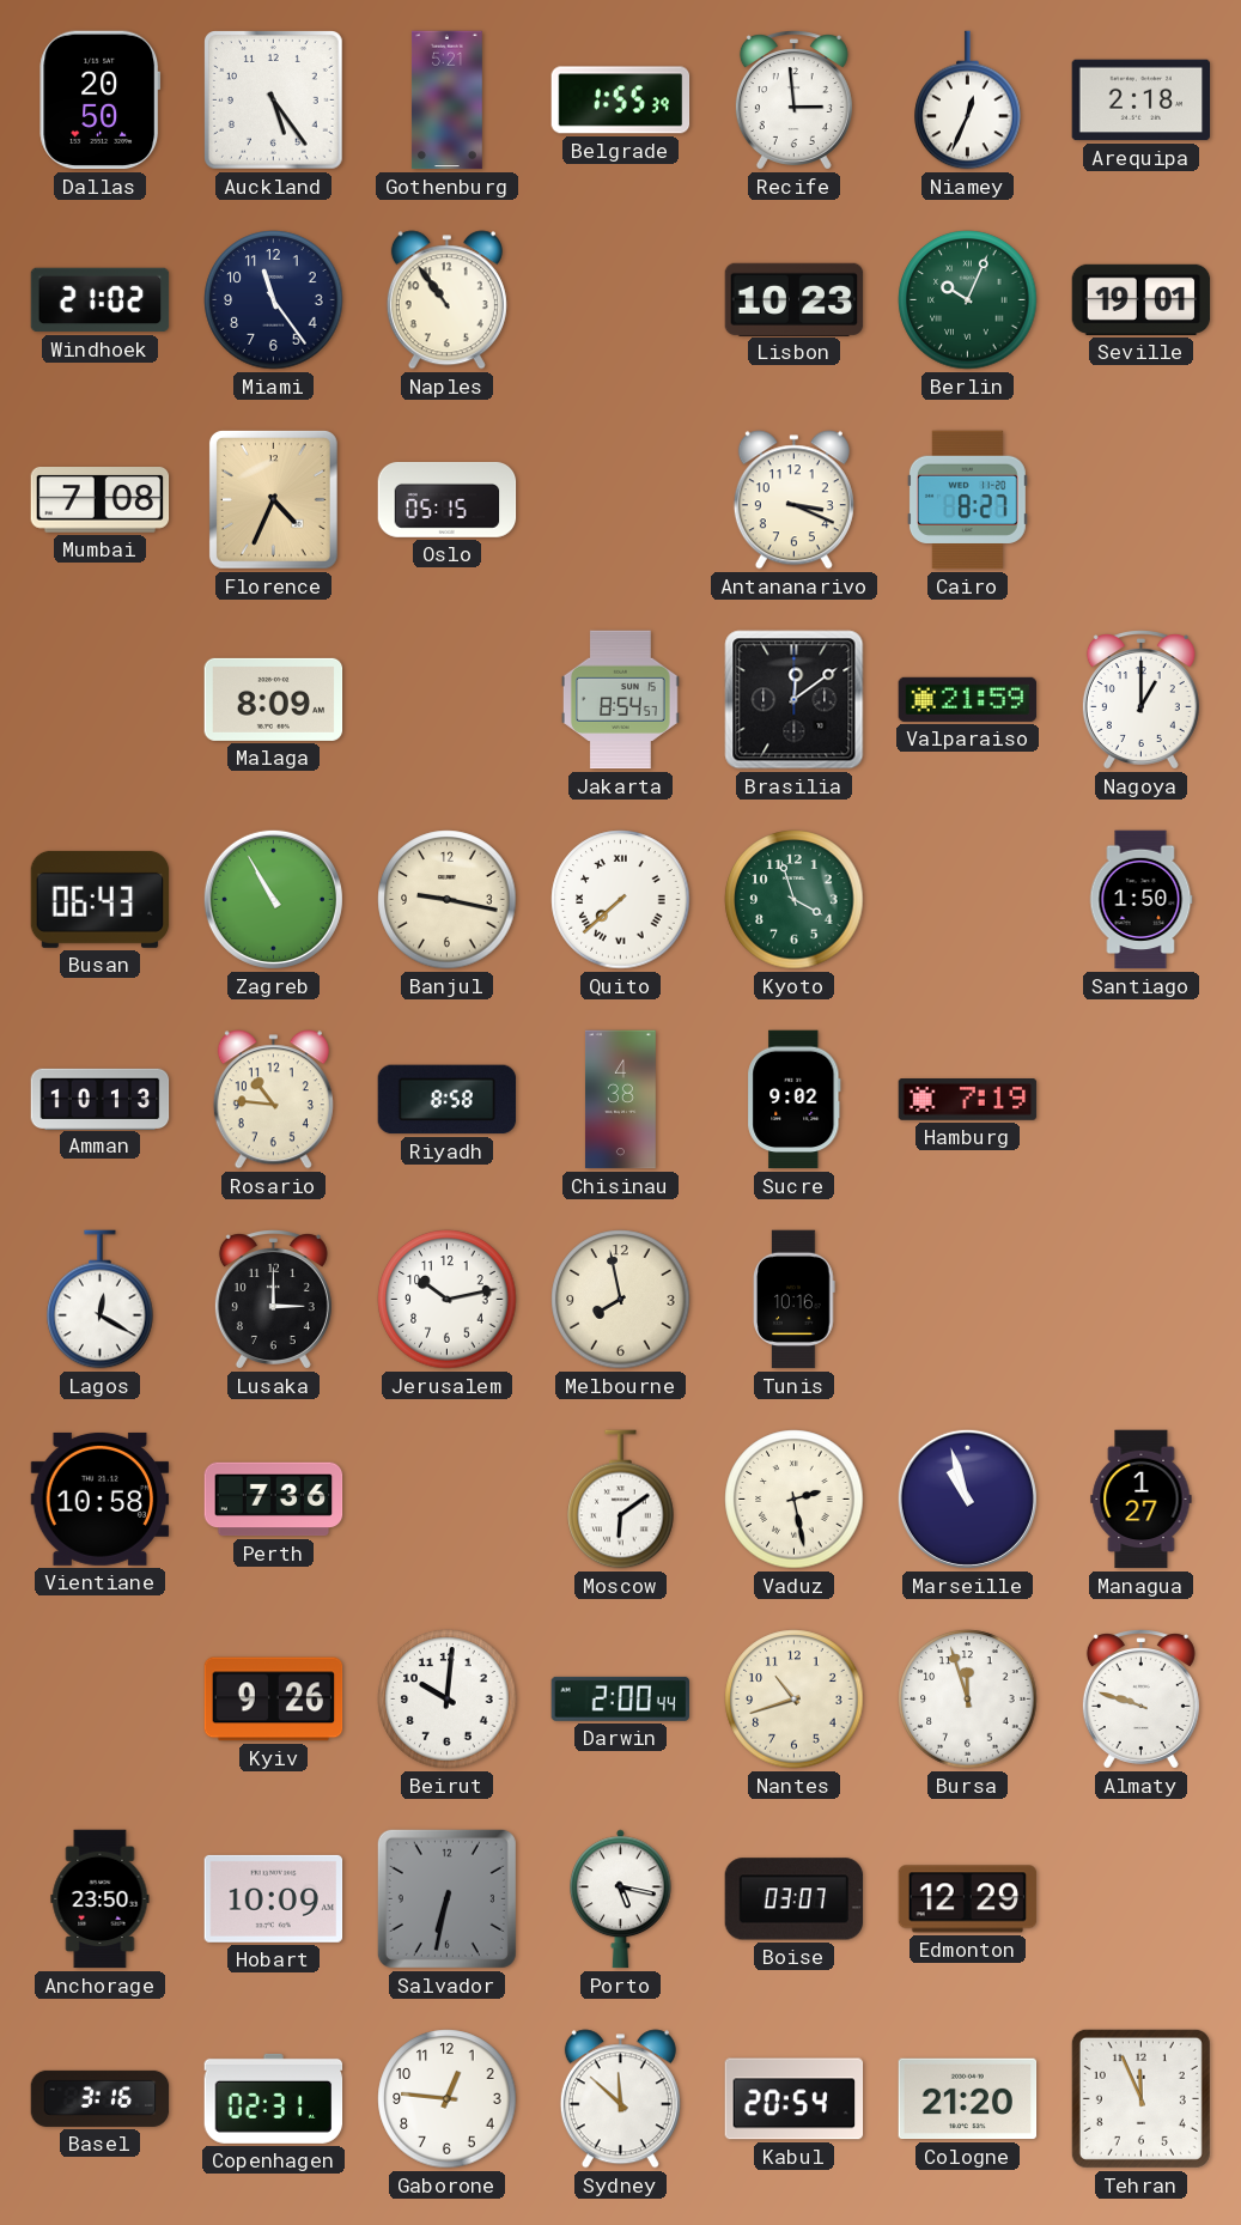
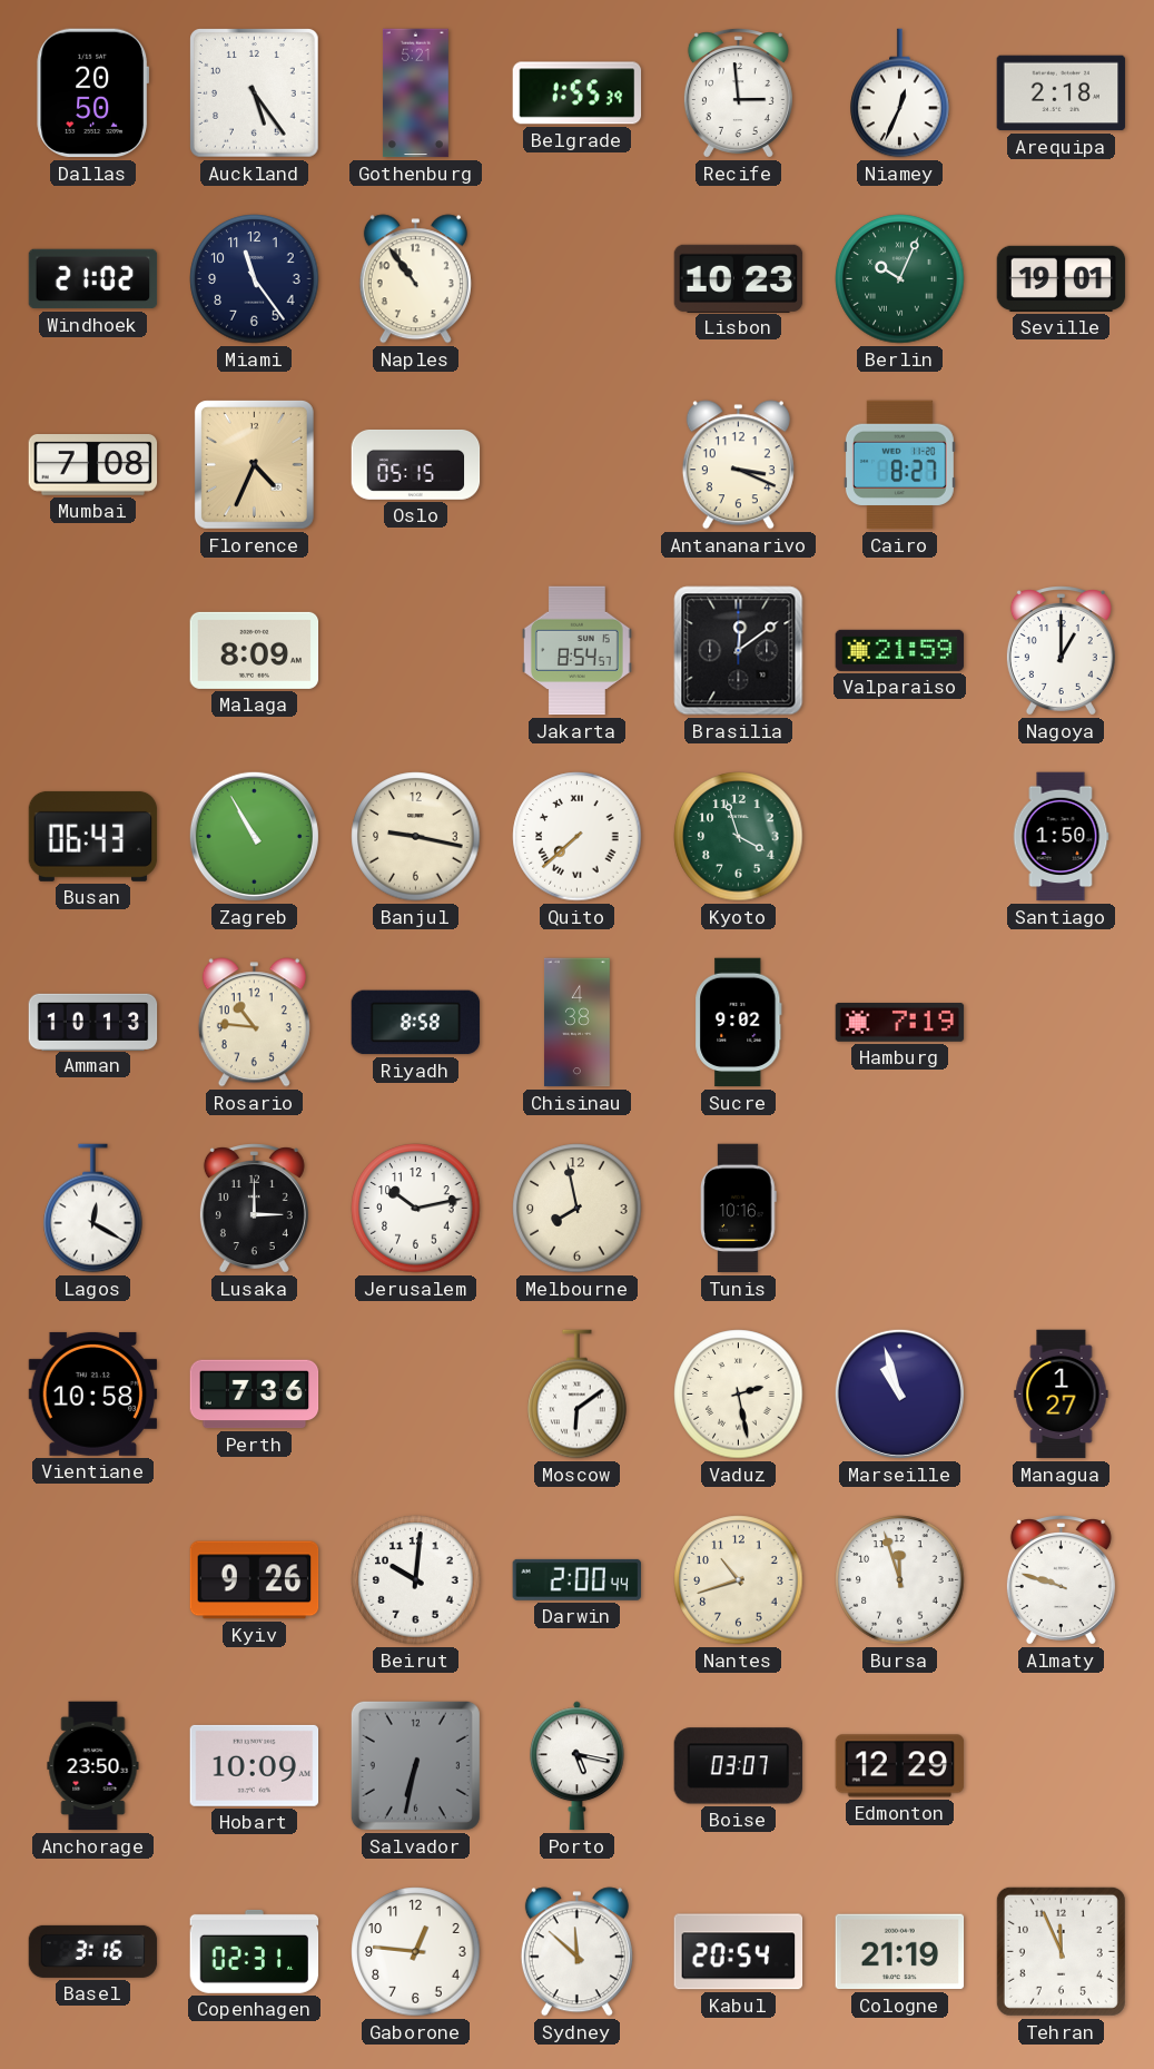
Cologne: 21:20 -> 21:19 (900, 1952)
